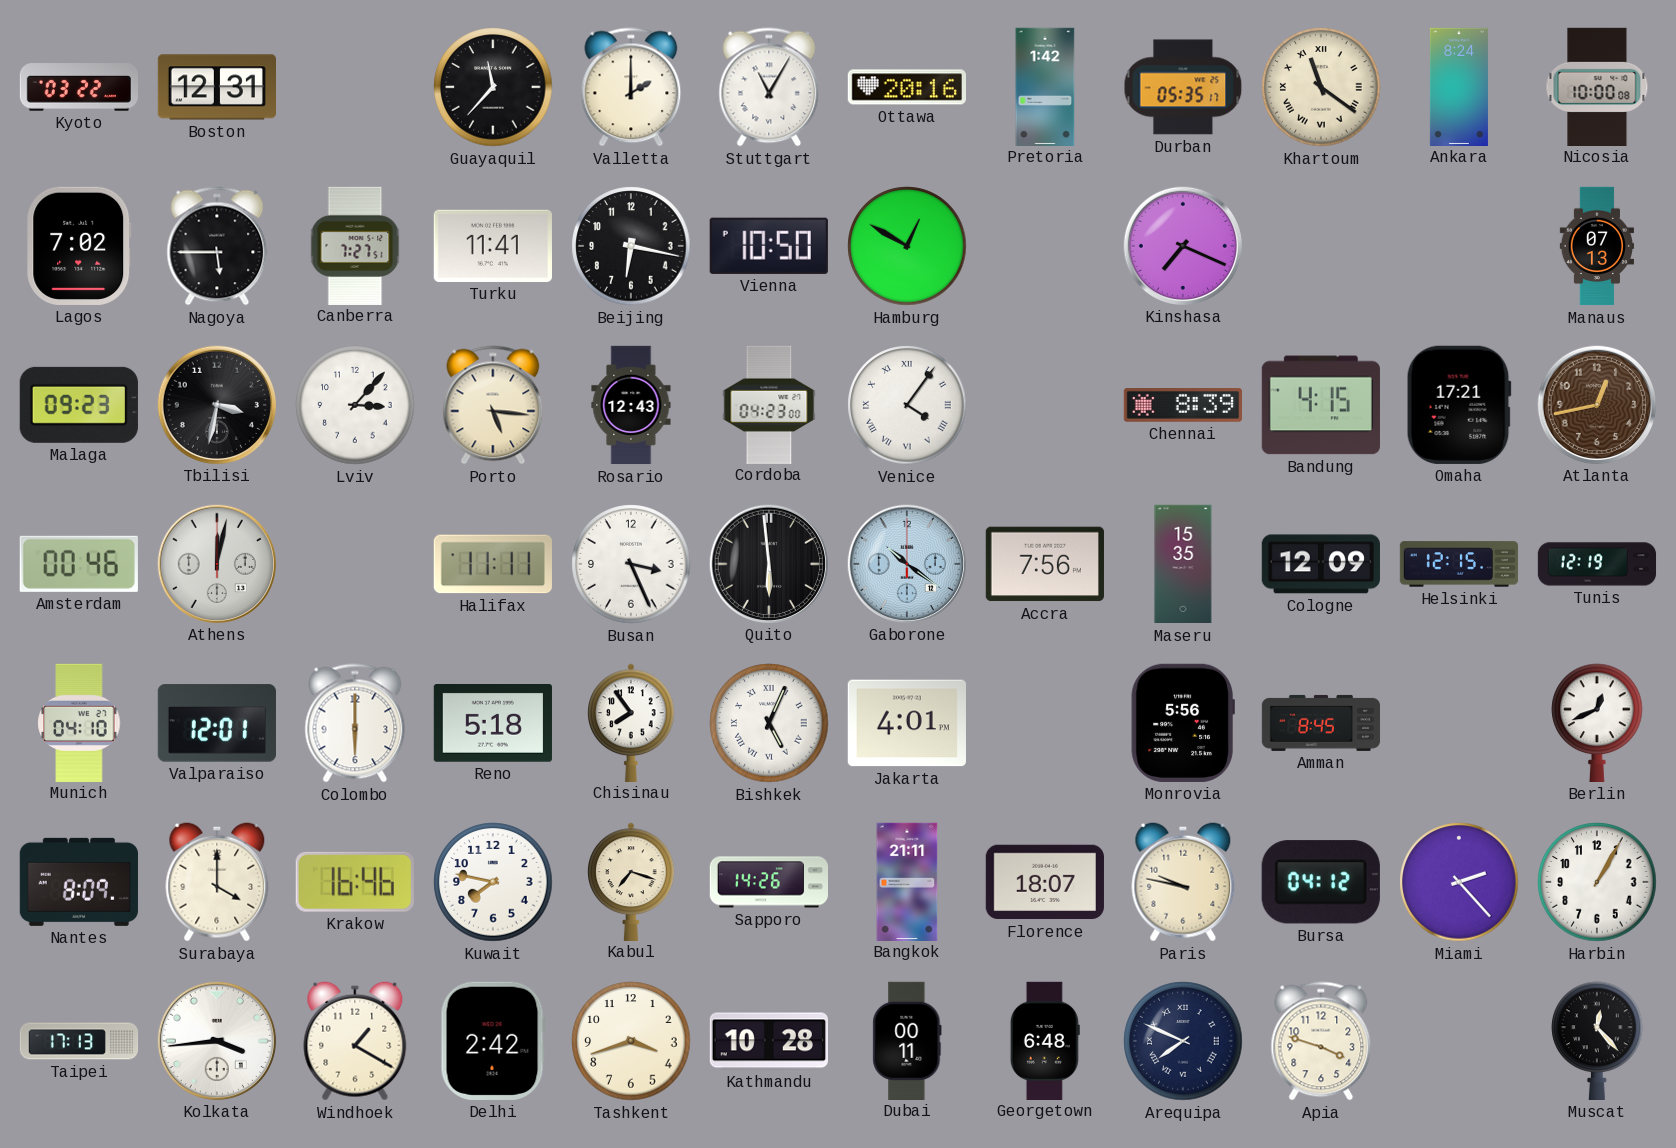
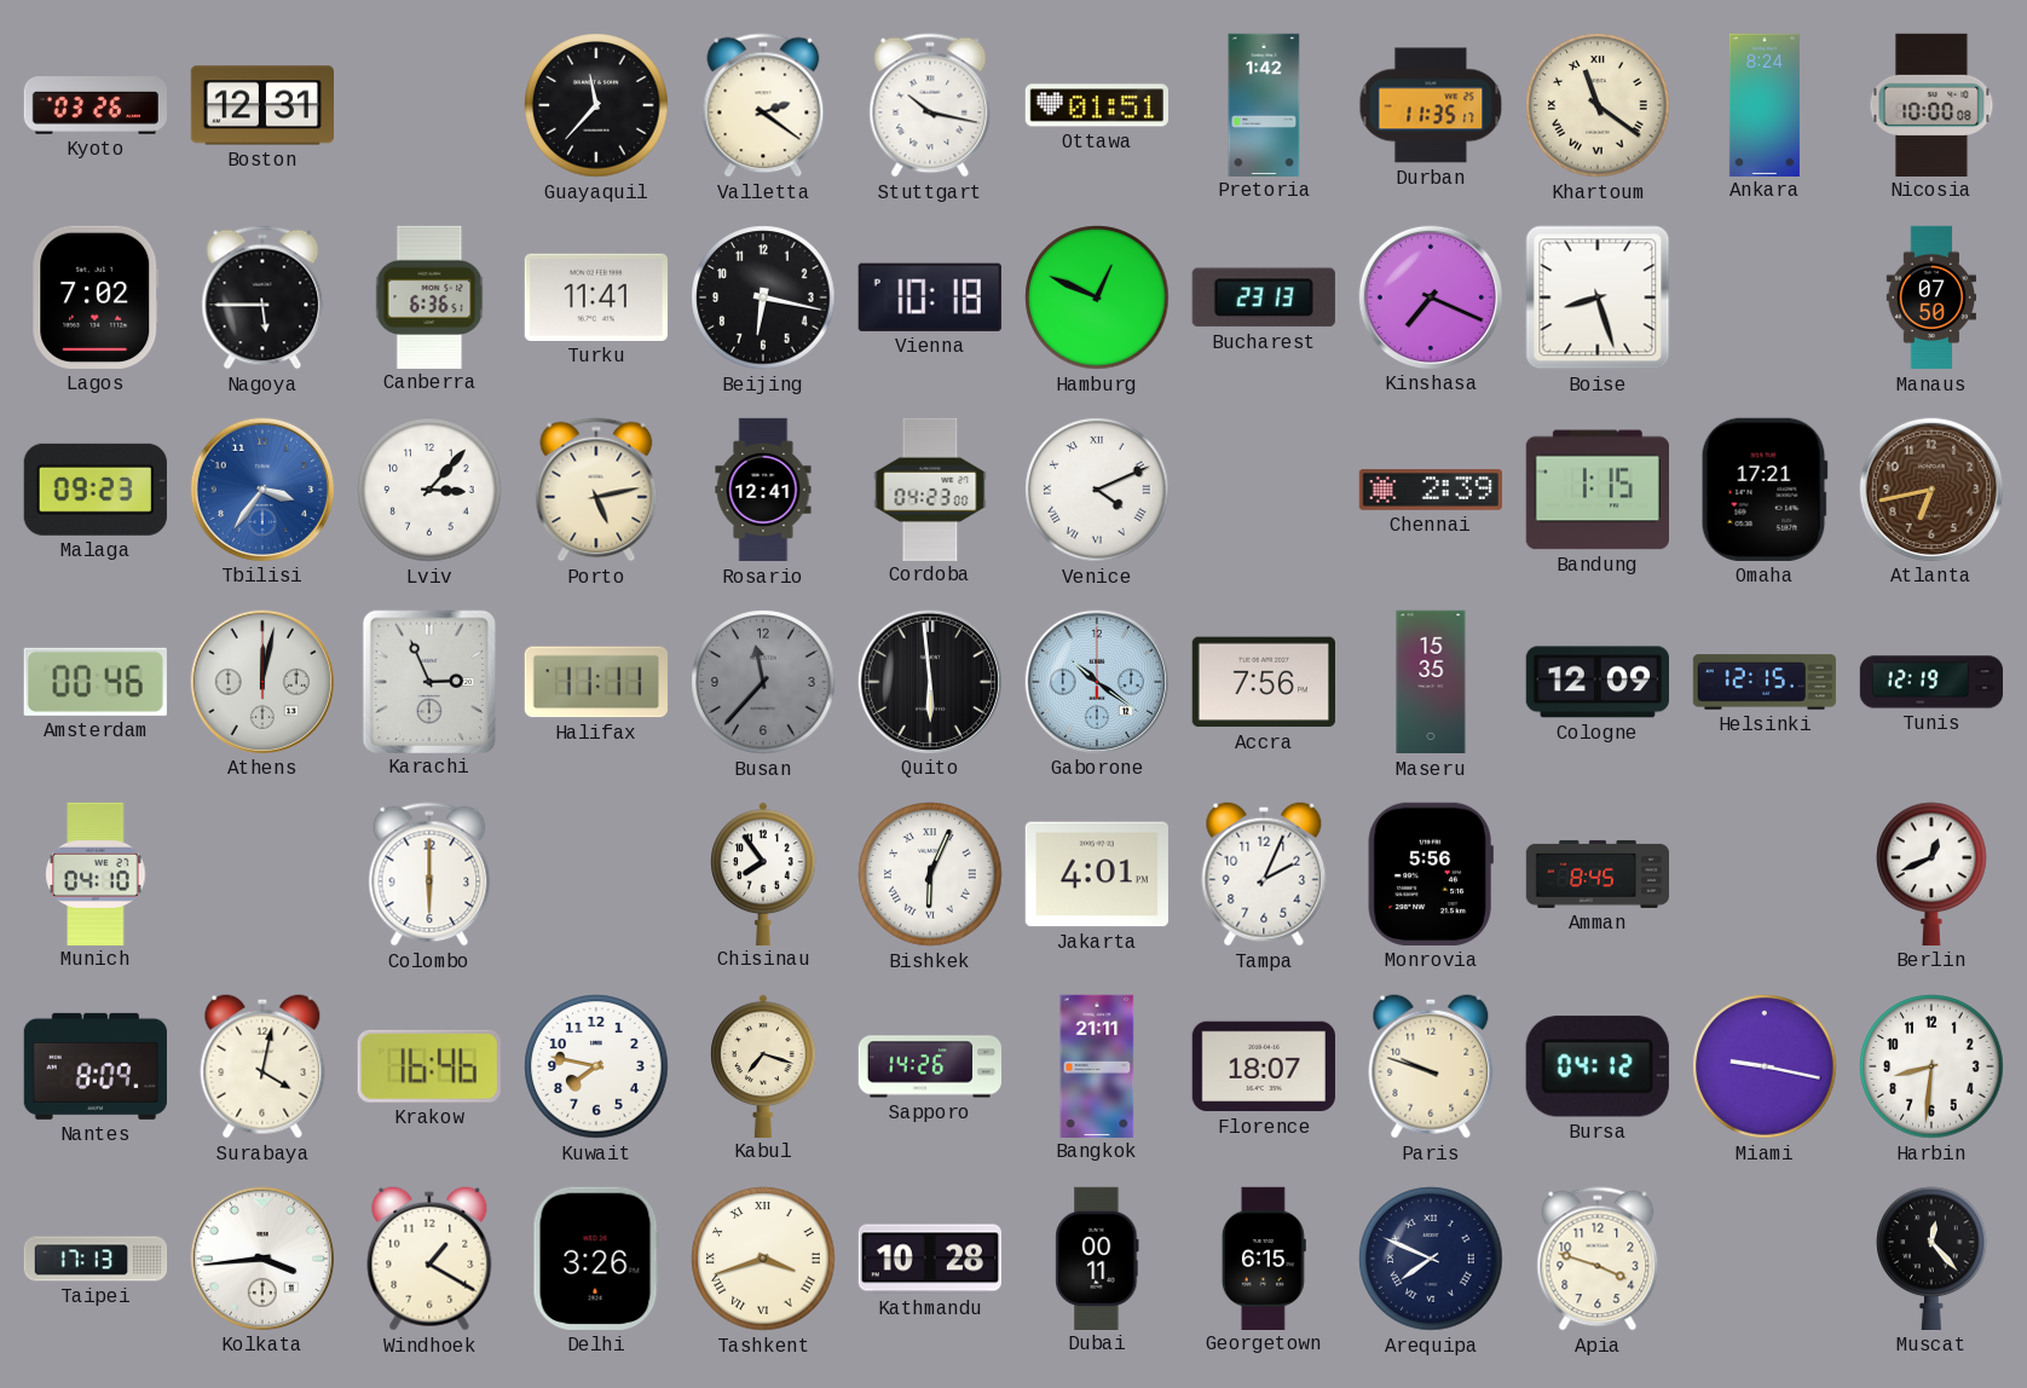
Kyoto: 03:22 -> 03:26 (94, 105)
Valletta: 2:00 -> 2:21 (763, 105)
Stuttgart: 11:05 -> 10:17 (930, 105)
Ottawa: 20:16 -> 01:51 (1096, 105)
Durban: 05:35 -> 11:35 (1431, 105)
Canberra: 7:27 -> 6:36 (429, 296)
Vienna: 10:50 -> 10:18 (930, 297)
Hamburg: 12:50 -> 12:49 (1097, 297)
Bucharest: none -> 23:13 (1264, 297)
Boise: none -> 8:27 (1598, 297)
Manaus: 07:13 -> 07:50 (1930, 297)
Tbilisi: 3:32 -> 3:36 (262, 490)
Tbilisi dial: black -> blue (262, 490)
Porto: 5:16 -> 5:13 (596, 490)
Rosario: 12:43 -> 12:41 (763, 490)
Venice: 4:06 -> 4:11 (1097, 490)
Chennai: 8:39 -> 2:39 (1430, 490)
Bandung: 4:15 -> 1:15 (1598, 490)
Atlanta: 12:43 -> 6:43 (1931, 490)
Karachi: none -> 2:56 (428, 681)
Busan: 3:26 -> 11:37 (763, 682)
Busan dial: white -> grey (763, 682)
Valparaiso: 12:01 -> none (217, 723)
Reno: 5:18 -> none (493, 724)
Bishkek: 5:04 -> 6:04 (930, 874)
Tampa: none -> 2:04 (1264, 874)
Surabaya: 4:00 -> 4:02 (262, 1066)
Paris: 9:47 -> 9:48 (1431, 1066)
Miami: 2:23 -> 9:17 (1765, 1066)
Harbin: 1:05 -> 8:31 (1931, 1066)
Delhi: 2:42 -> 3:26 (596, 1259)
Tashkent numerals: Arabic -> Roman (763, 1259)
Georgetown: 6:48 -> 6:15 (1264, 1257)
